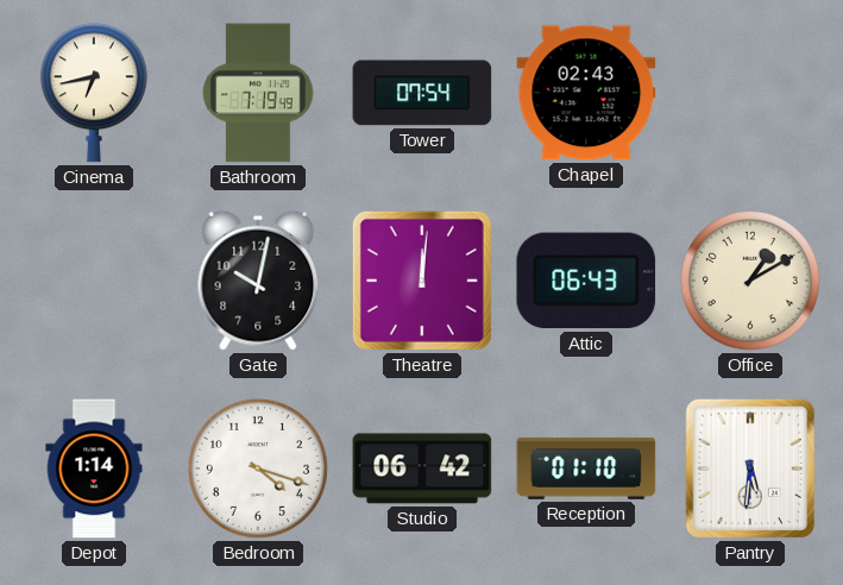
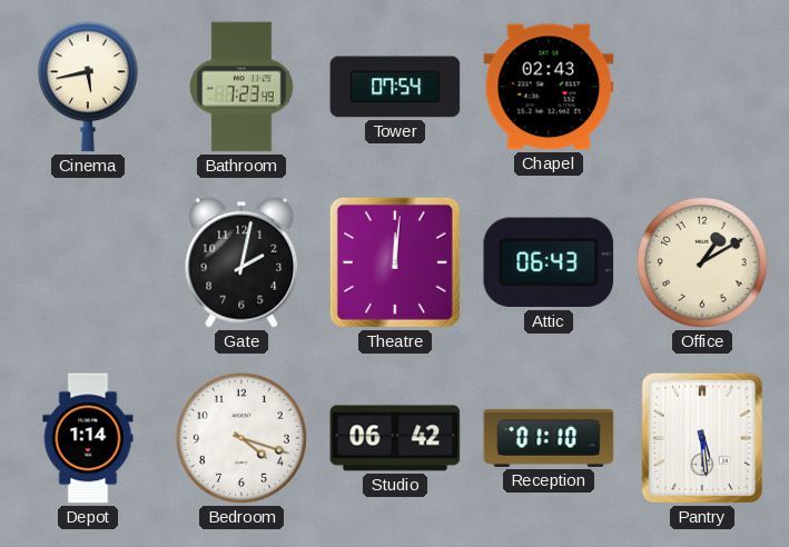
Cinema: 6:43 -> 5:43 (88, 87)
Bathroom: 7:19 -> 7:23 (241, 87)
Gate: 10:02 -> 2:02 (241, 262)
Pantry: 5:31 -> 5:29 (702, 438)
